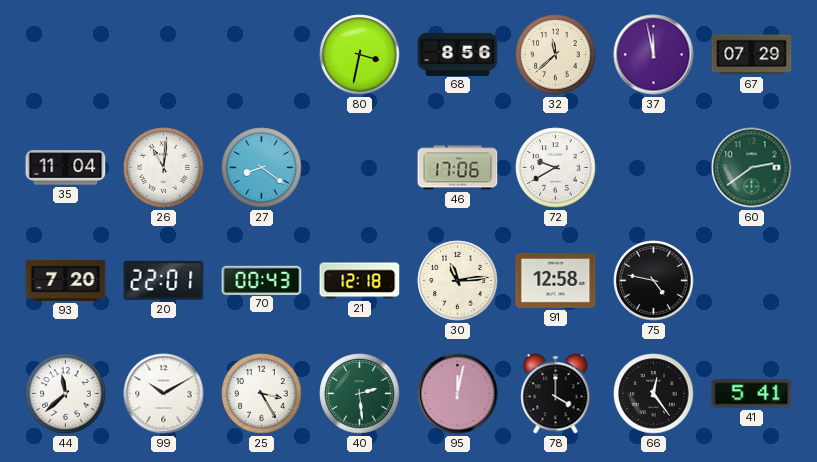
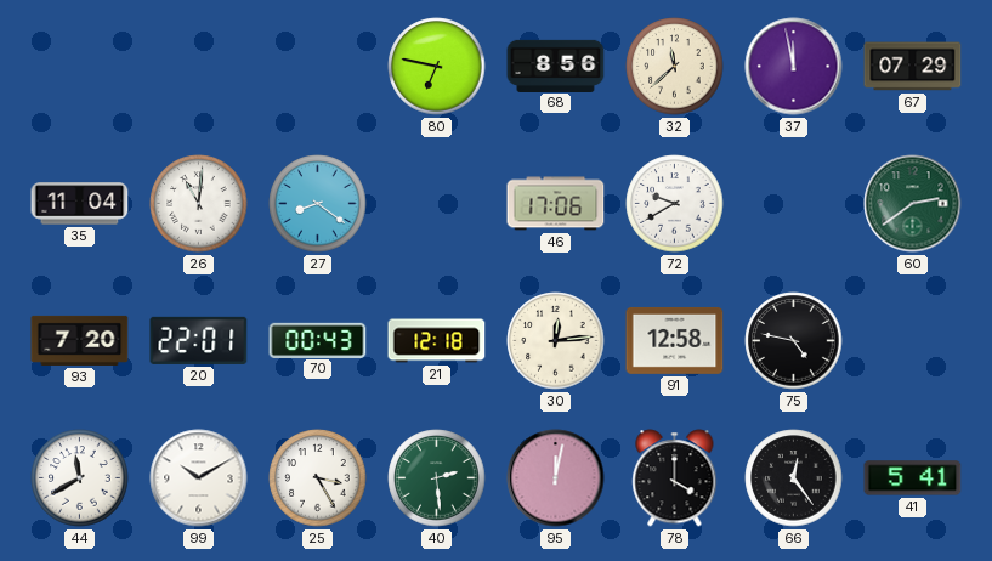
80: 3:32 -> 6:47 (437, 67)
30: 11:14 -> 12:14 (556, 341)
44: 11:38 -> 11:40 (80, 478)
